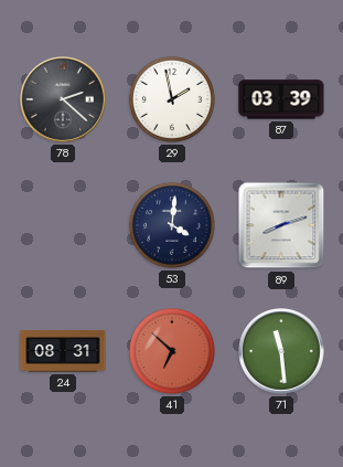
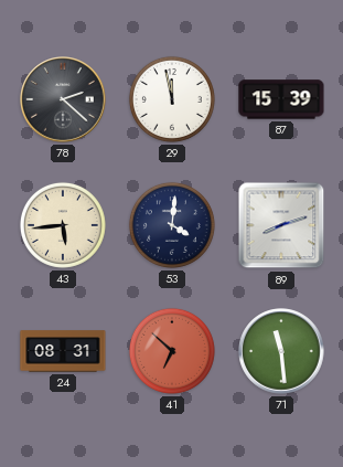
29: 1:58 -> 11:58 (172, 99)
87: 03:39 -> 15:39 (281, 99)
43: none -> 5:44 (63, 225)
